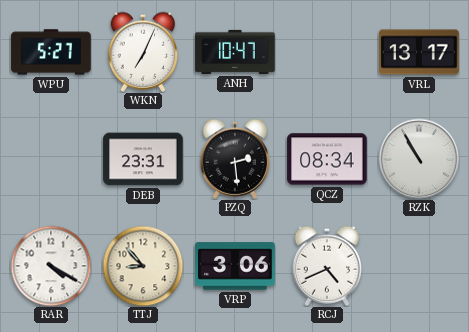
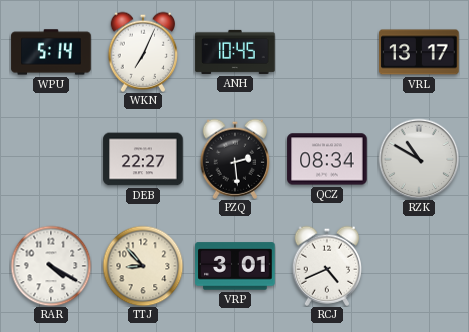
WPU: 5:27 -> 5:14 (51, 52)
ANH: 10:47 -> 10:45 (235, 52)
DEB: 23:31 -> 22:27 (143, 159)
RZK: 10:55 -> 10:50 (419, 159)
VRP: 3:06 -> 3:01 (235, 266)
